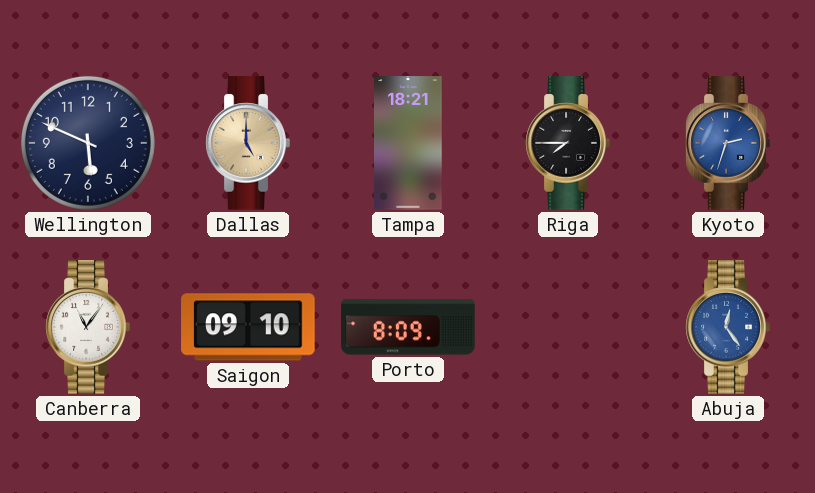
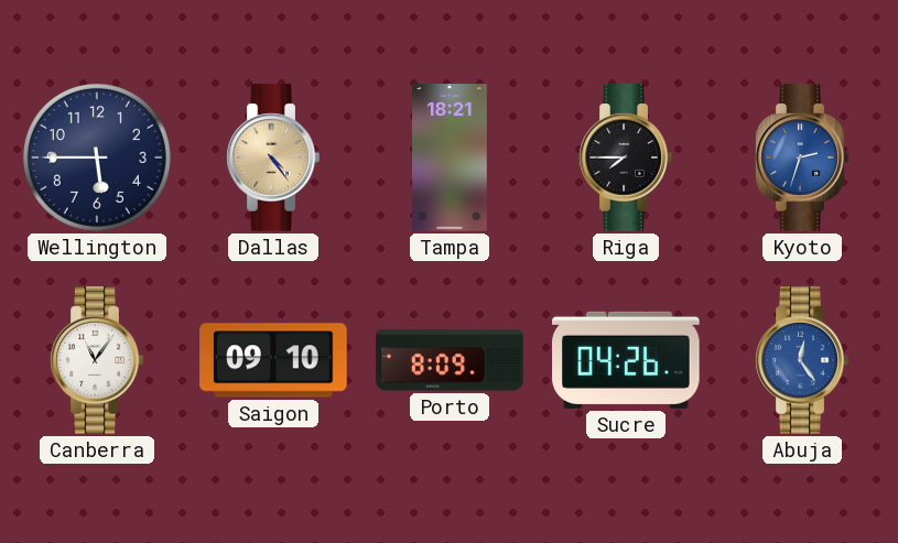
Wellington: 5:49 -> 5:45 (97, 158)
Dallas: 5:00 -> 4:24 (273, 158)
Sucre: none -> 04:26 (626, 360)
